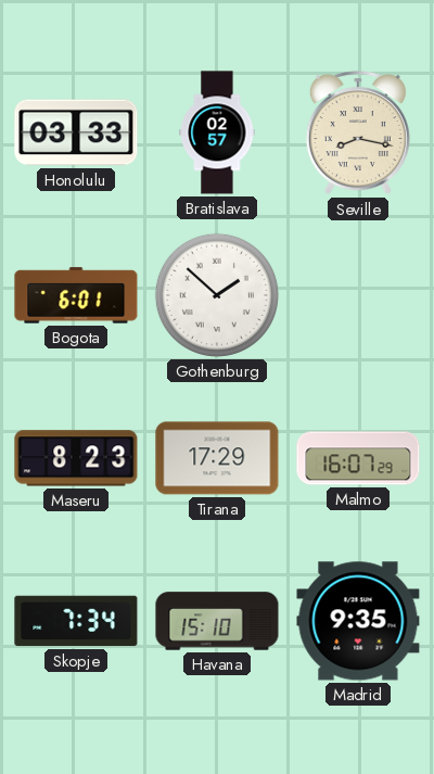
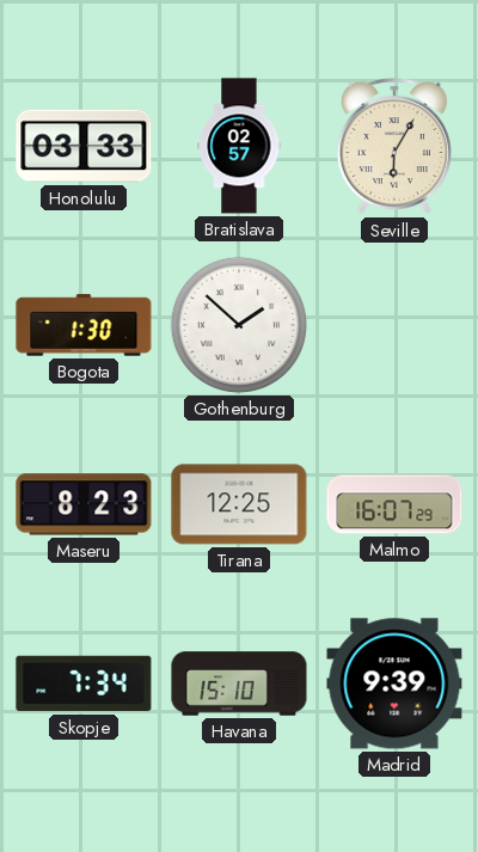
Seville: 8:17 -> 6:05 (394, 147)
Bogota: 6:01 -> 1:30 (84, 325)
Tirana: 17:29 -> 12:25 (239, 504)
Madrid: 9:35 -> 9:39 (394, 684)
